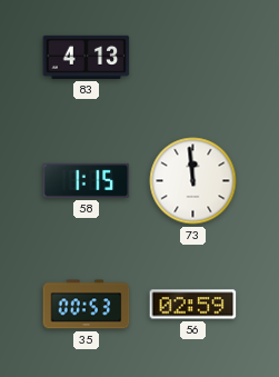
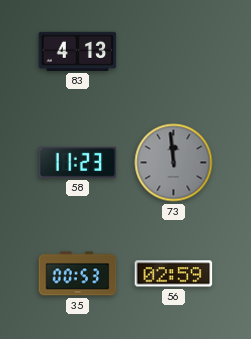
58: 1:15 -> 11:23 (78, 162)
73 dial: white -> grey (174, 163)
